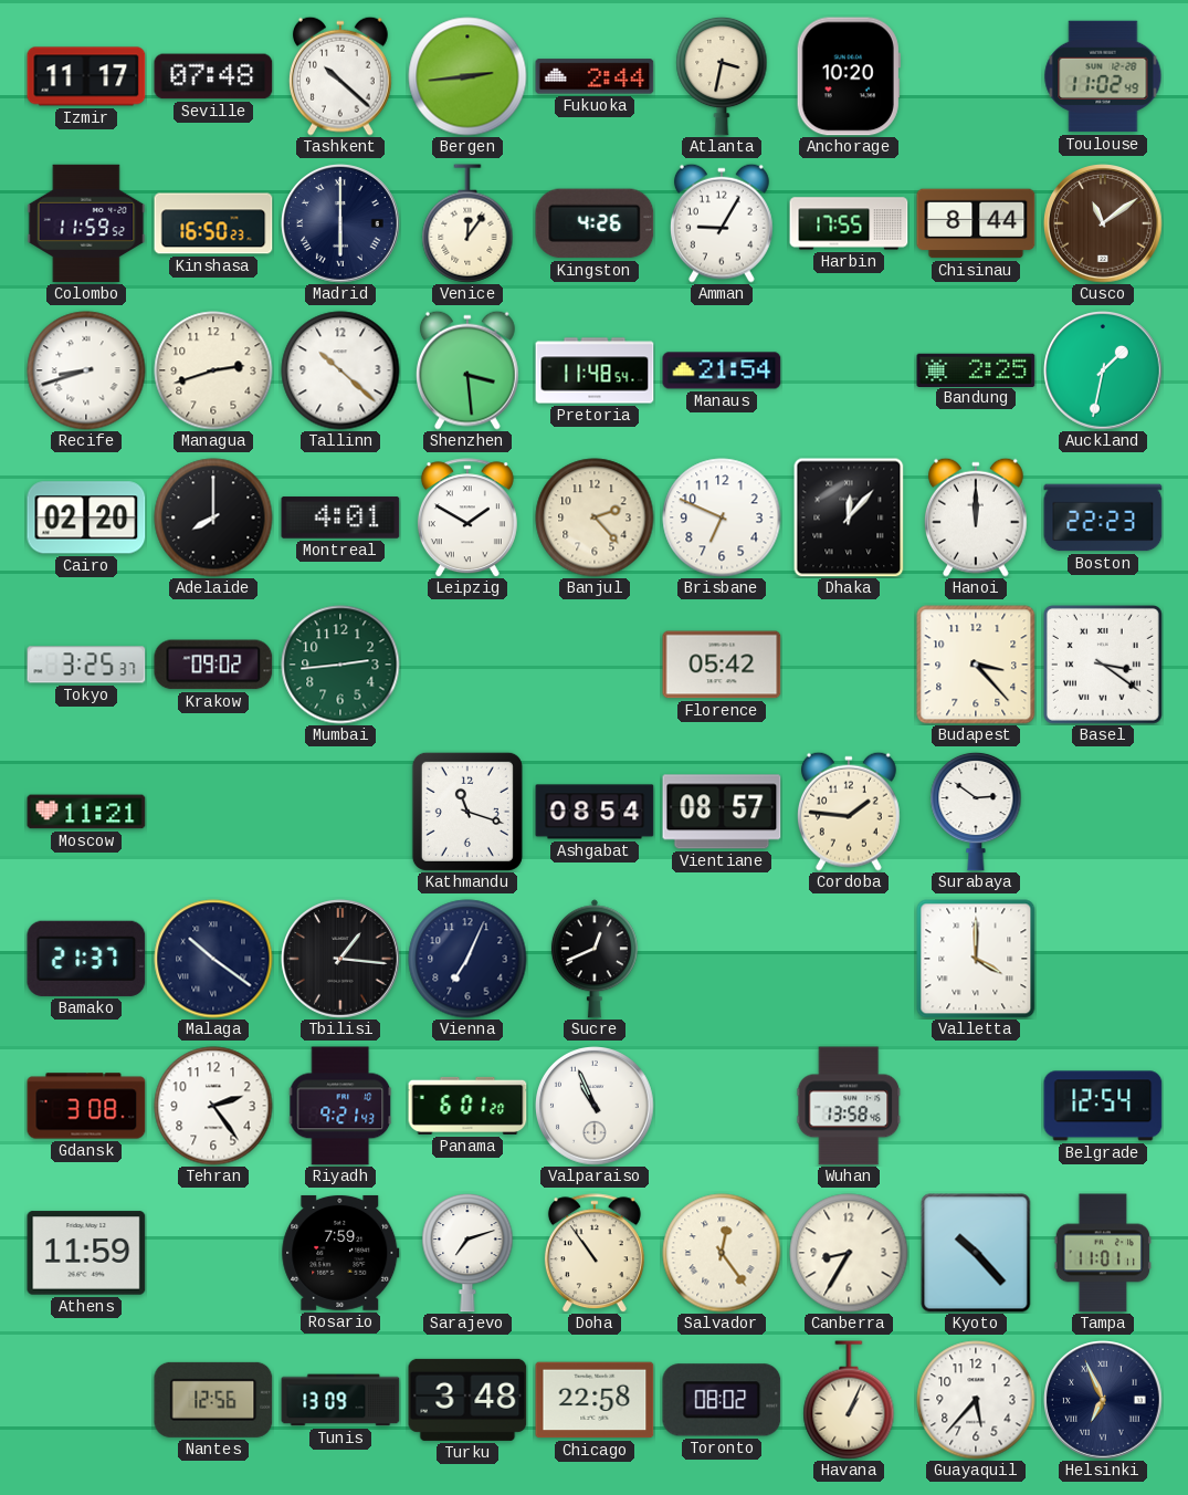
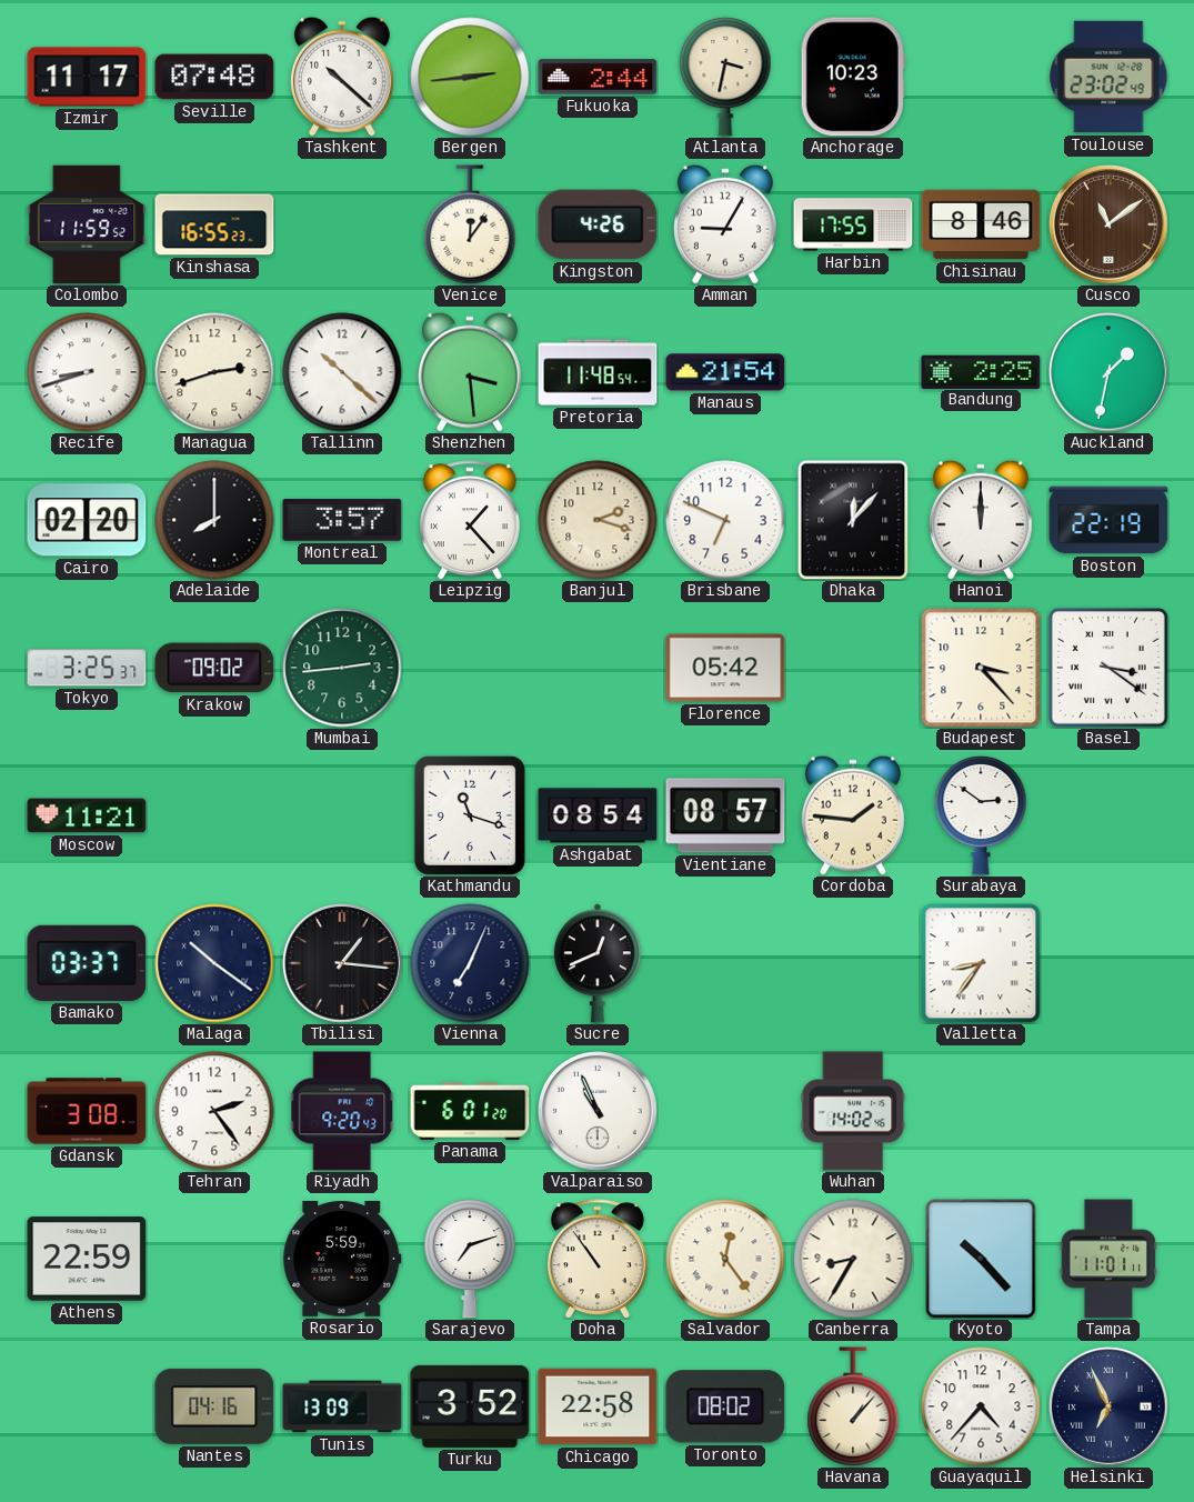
Anchorage: 10:20 -> 10:23 (853, 77)
Toulouse: 11:02 -> 23:02 (1108, 77)
Kinshasa: 16:50 -> 16:55 (214, 224)
Madrid: 6:00 -> none (341, 224)
Chisinau: 8:44 -> 8:46 (981, 224)
Montreal: 4:01 -> 3:57 (342, 520)
Leipzig: 1:50 -> 1:23 (470, 520)
Banjul: 2:23 -> 2:18 (598, 520)
Boston: 22:23 -> 22:19 (1108, 520)
Bamako: 21:37 -> 03:37 (87, 963)
Valletta: 4:00 -> 8:36 (981, 963)
Riyadh: 9:21 -> 9:20 (342, 1111)
Wuhan: 13:58 -> 14:02 (853, 1111)
Belgrade: 12:54 -> none (1103, 1106)
Athens: 11:59 -> 22:59 (87, 1259)
Rosario: 7:59 -> 5:59 (342, 1259)
Nantes: 12:56 -> 04:16 (214, 1406)
Turku: 3:48 -> 3:52 (470, 1406)
Havana: 1:04 -> 1:07 (853, 1406)
Guayaquil: 5:37 -> 4:37 (981, 1406)
